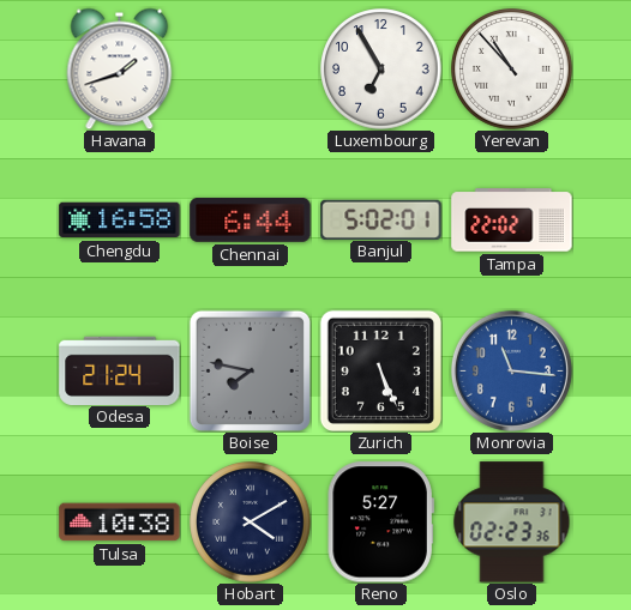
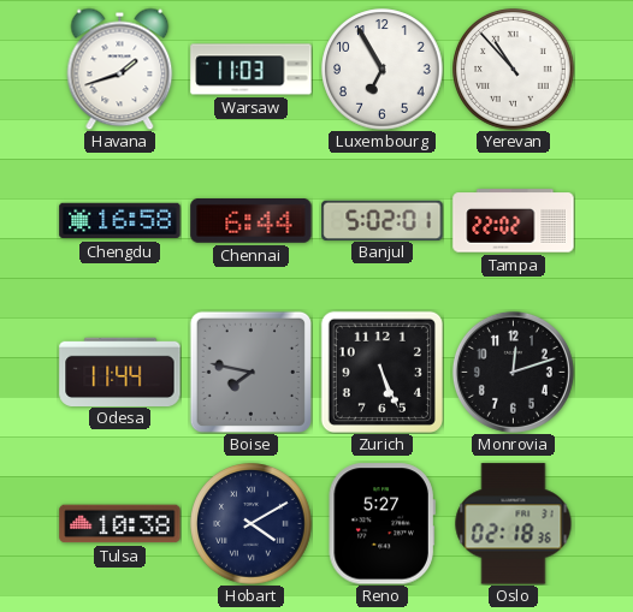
Warsaw: none -> 11:03 (252, 70)
Odesa: 21:24 -> 11:44 (120, 372)
Monrovia: 11:16 -> 12:12 (513, 372)
Monrovia dial: blue -> black (513, 372)
Oslo: 02:23 -> 02:18 (514, 524)
